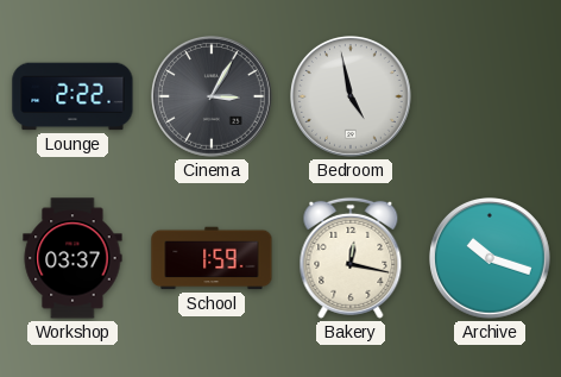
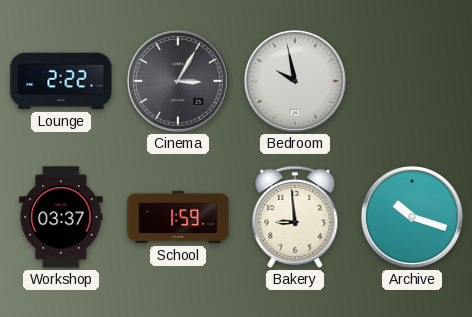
Bedroom: 4:58 -> 9:58 (296, 82)
Bakery: 12:17 -> 8:59 (295, 217)
